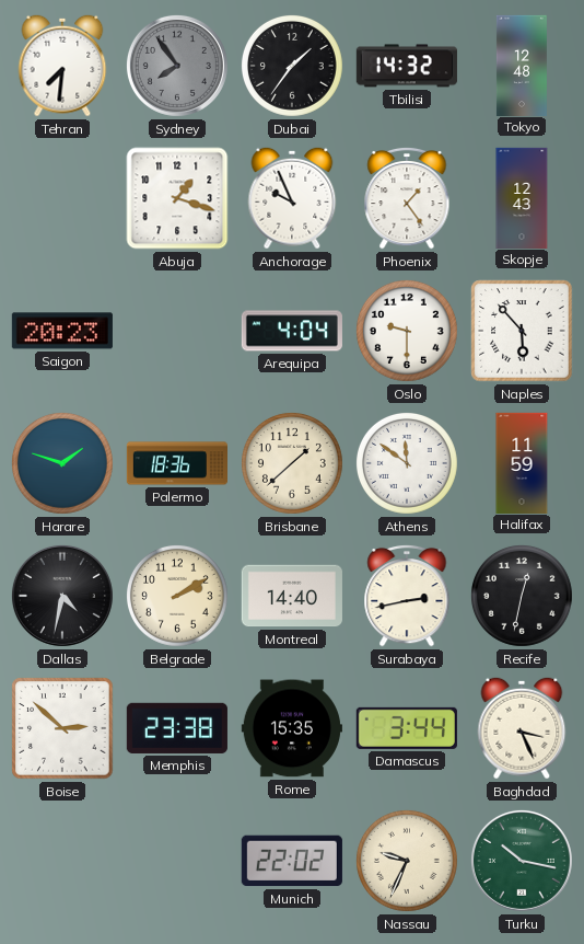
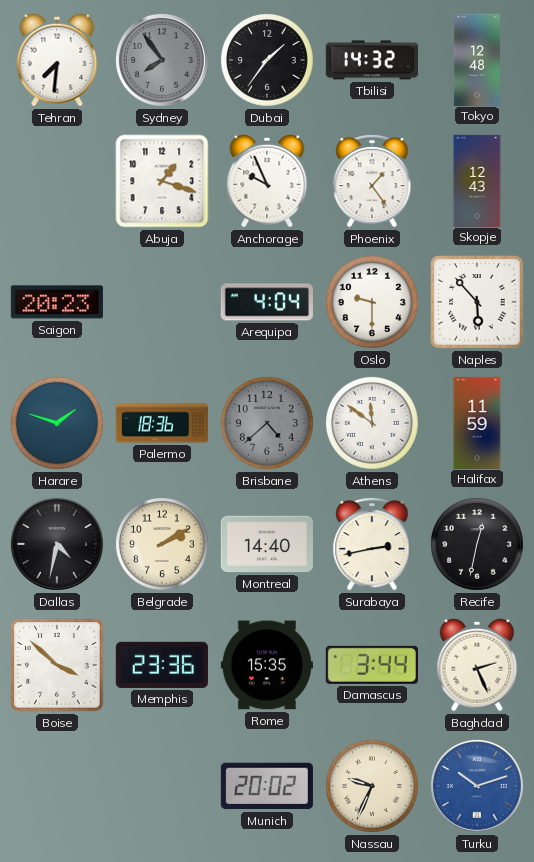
Brisbane: 1:38 -> 4:38 (267, 423)
Brisbane dial: cream -> grey (267, 423)
Boise: 2:52 -> 3:52 (57, 665)
Memphis: 23:38 -> 23:36 (162, 665)
Baghdad: 3:26 -> 2:26 (477, 665)
Munich: 22:02 -> 20:02 (267, 786)
Turku: 10:17 -> 10:12 (477, 786)
Turku dial: green -> blue (477, 786)
